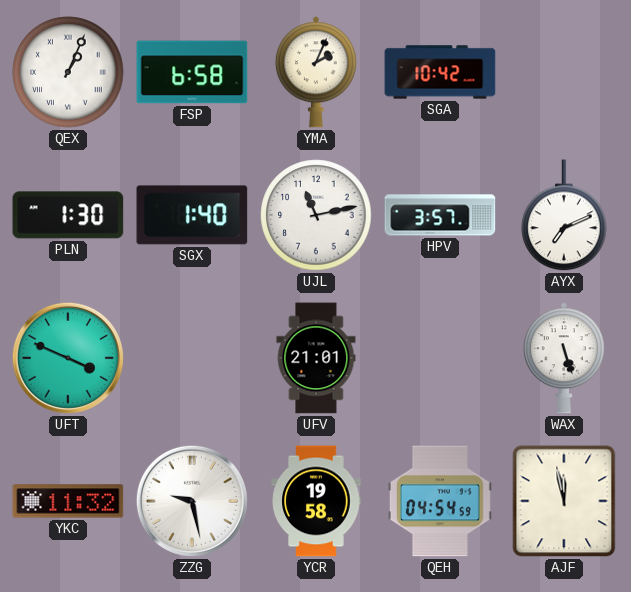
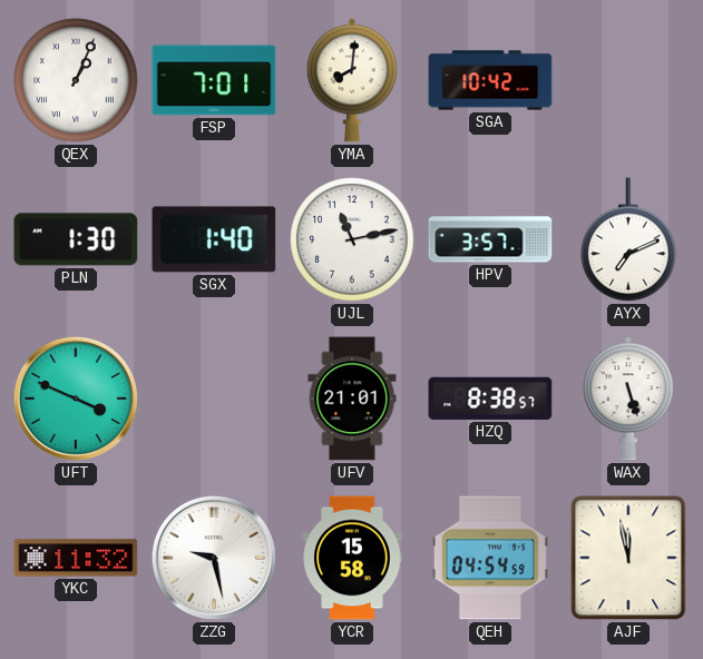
FSP: 6:58 -> 7:01 (214, 80)
YMA: 2:04 -> 8:01 (352, 80)
HZQ: none -> 8:38 (490, 399)
YCR: 19:58 -> 15:58 (352, 558)
